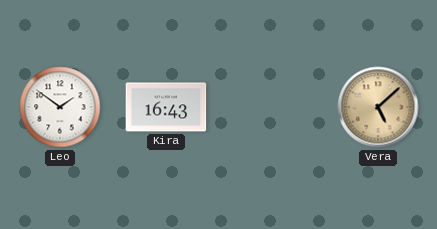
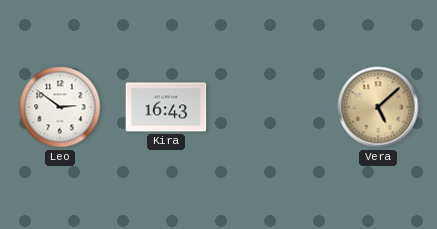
Leo: 1:51 -> 2:51 (60, 107)
